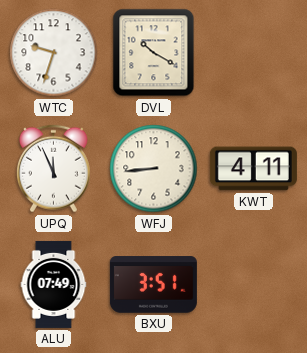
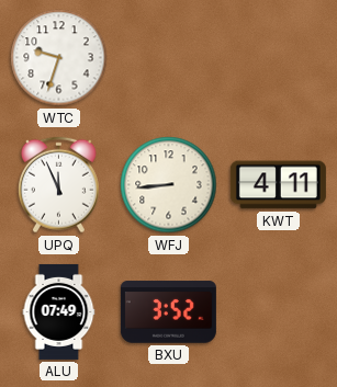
DVL: 10:20 -> none (154, 53)
BXU: 3:51 -> 3:52 (168, 312)
